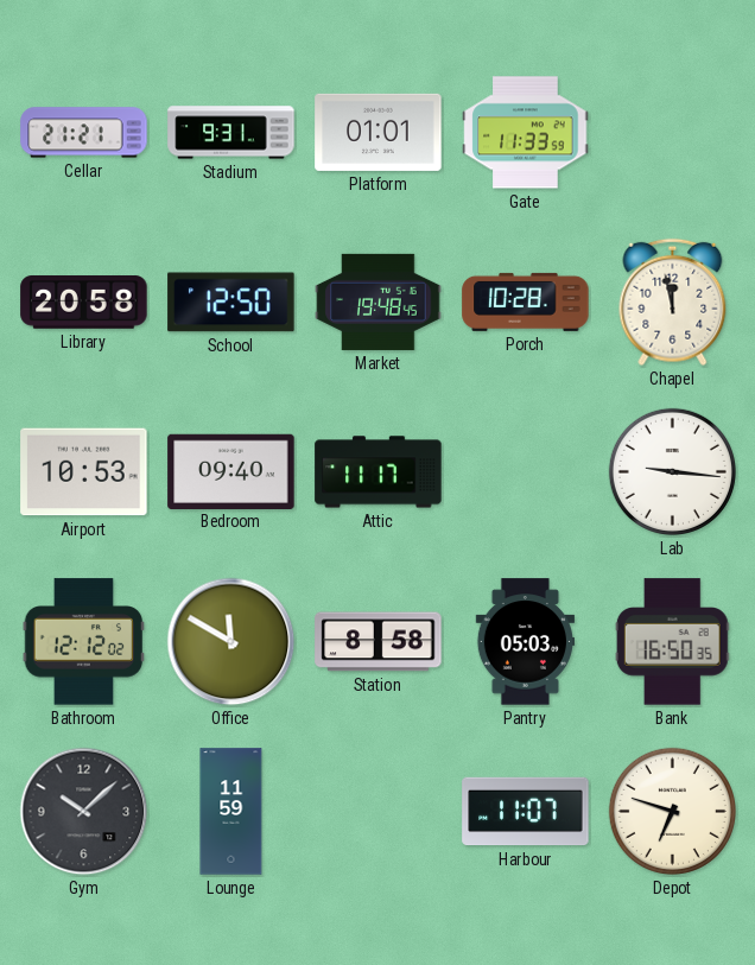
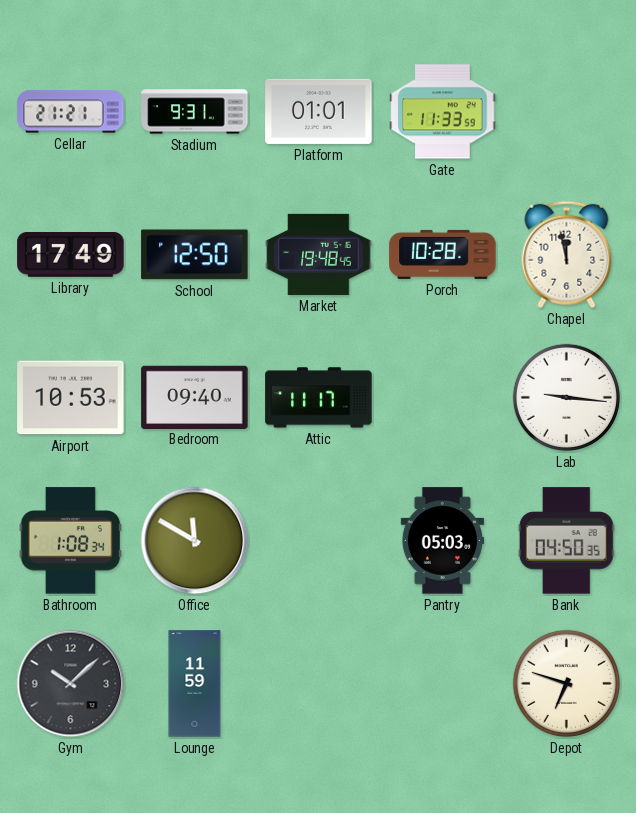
Library: 20:58 -> 17:49 (71, 255)
Bathroom: 12:12 -> 1:08 (70, 541)
Station: 8:58 -> none (379, 642)
Bank: 16:50 -> 04:50 (566, 541)
Harbour: 11:07 -> none (526, 812)
